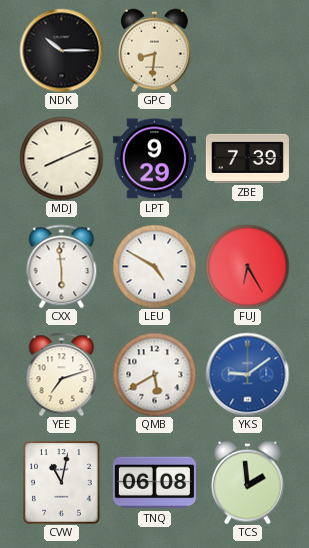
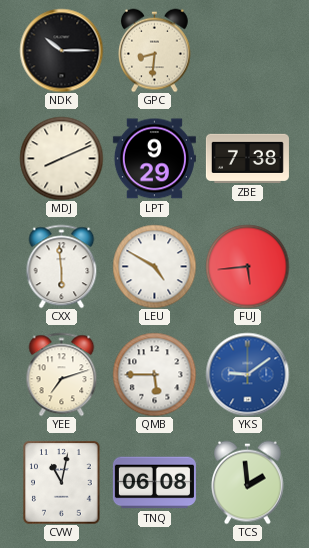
ZBE: 7:39 -> 7:38 (247, 158)
FUJ: 6:25 -> 5:44 (247, 266)
QMB: 5:40 -> 5:45 (154, 374)
